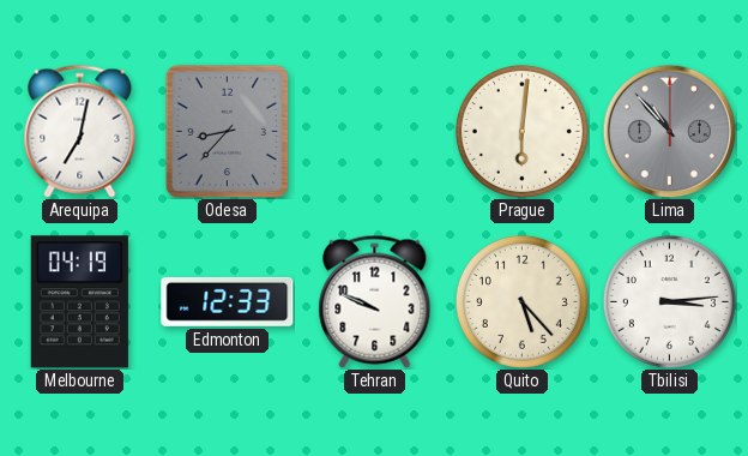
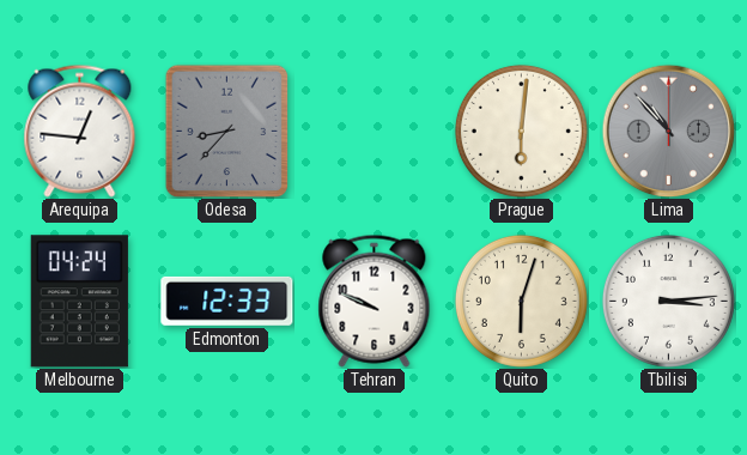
Arequipa: 7:02 -> 12:46 (80, 131)
Melbourne: 04:19 -> 04:24 (79, 302)
Quito: 5:23 -> 6:03 (521, 301)
